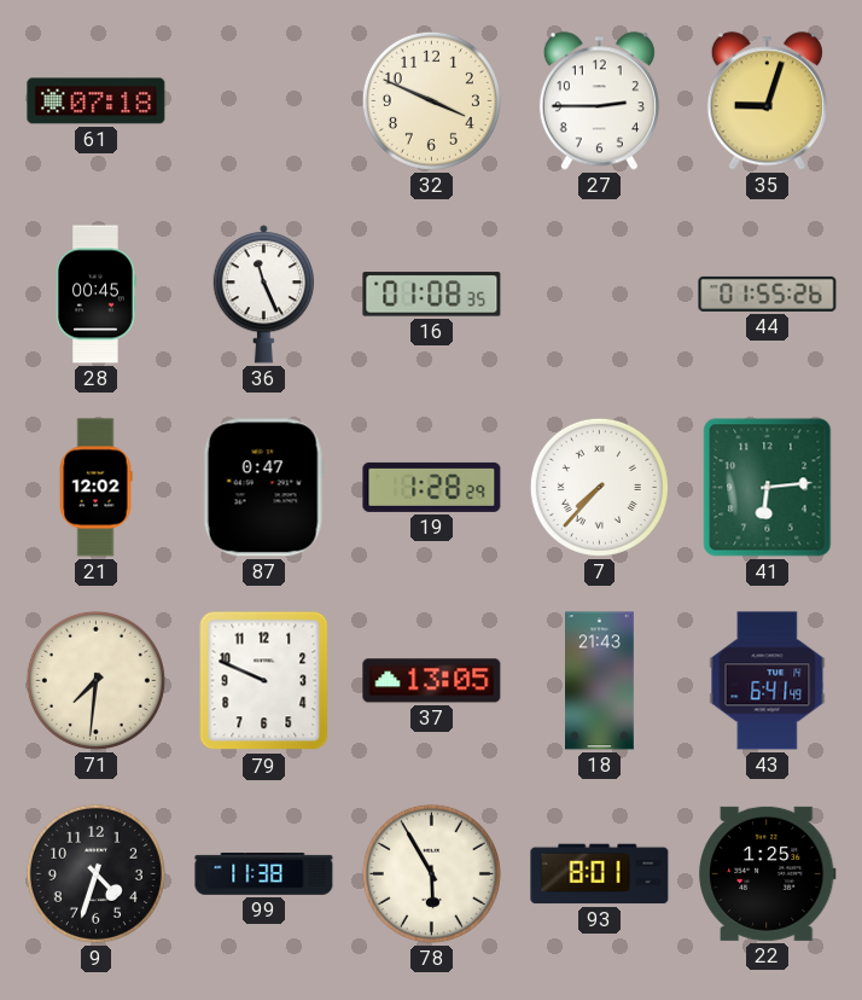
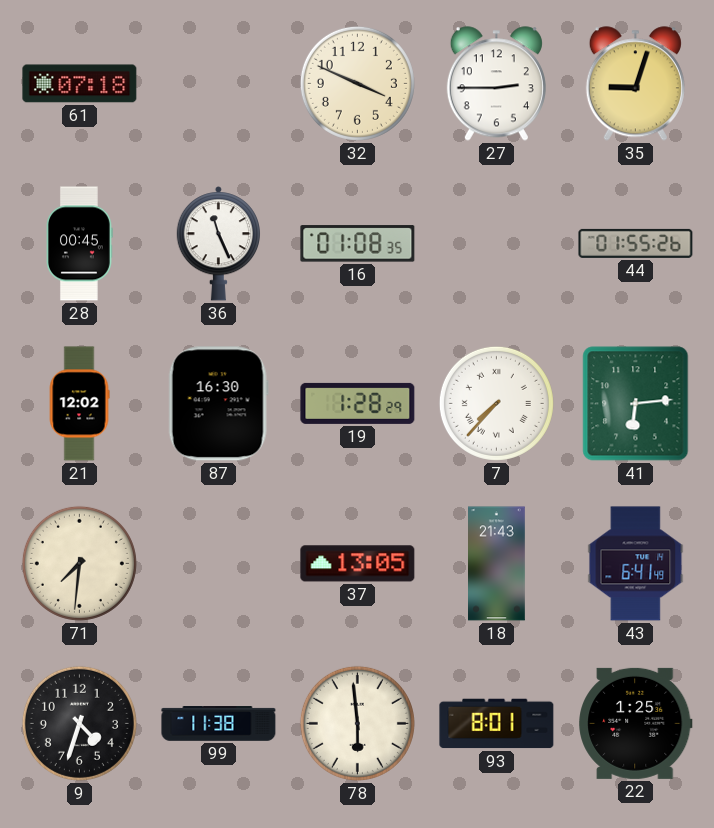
87: 0:47 -> 16:30 (218, 404)
79: 9:49 -> none (264, 681)
78: 5:55 -> 5:59 (357, 723)
